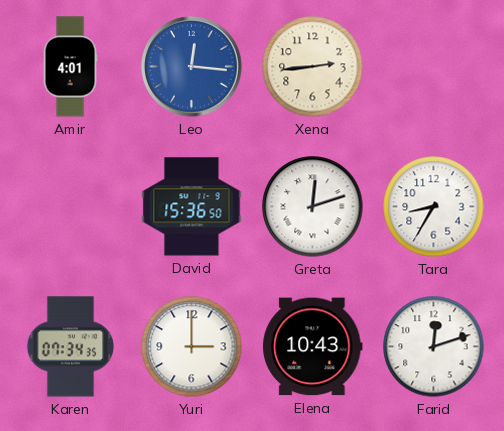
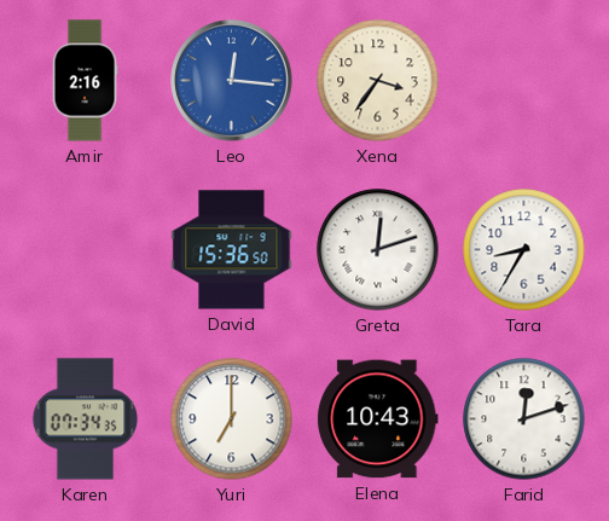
Amir: 4:01 -> 2:16 (85, 81)
Xena: 2:44 -> 3:36 (378, 81)
Yuri: 3:00 -> 7:00 (232, 419)
